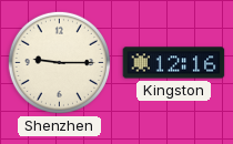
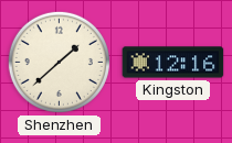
Shenzhen: 9:15 -> 1:38 (59, 62)
